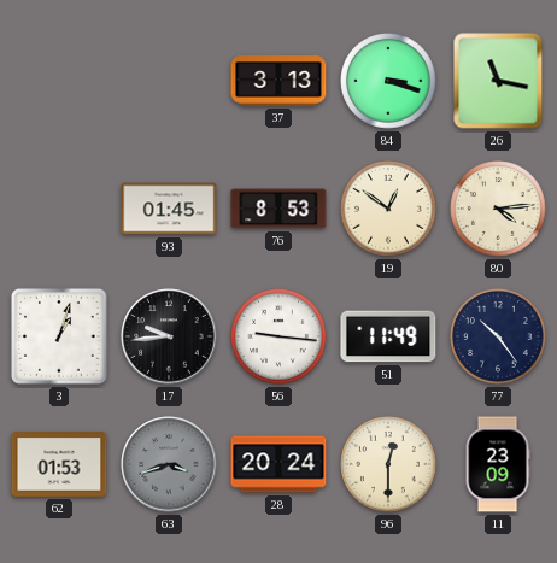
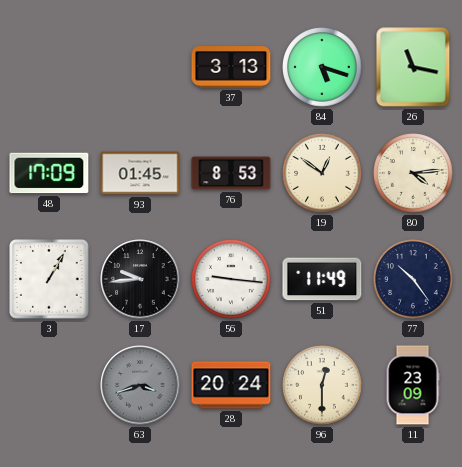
84: 3:18 -> 5:18 (322, 67)
48: none -> 17:09 (49, 173)
3: 1:03 -> 1:05 (50, 280)
62: 01:53 -> none (59, 465)
